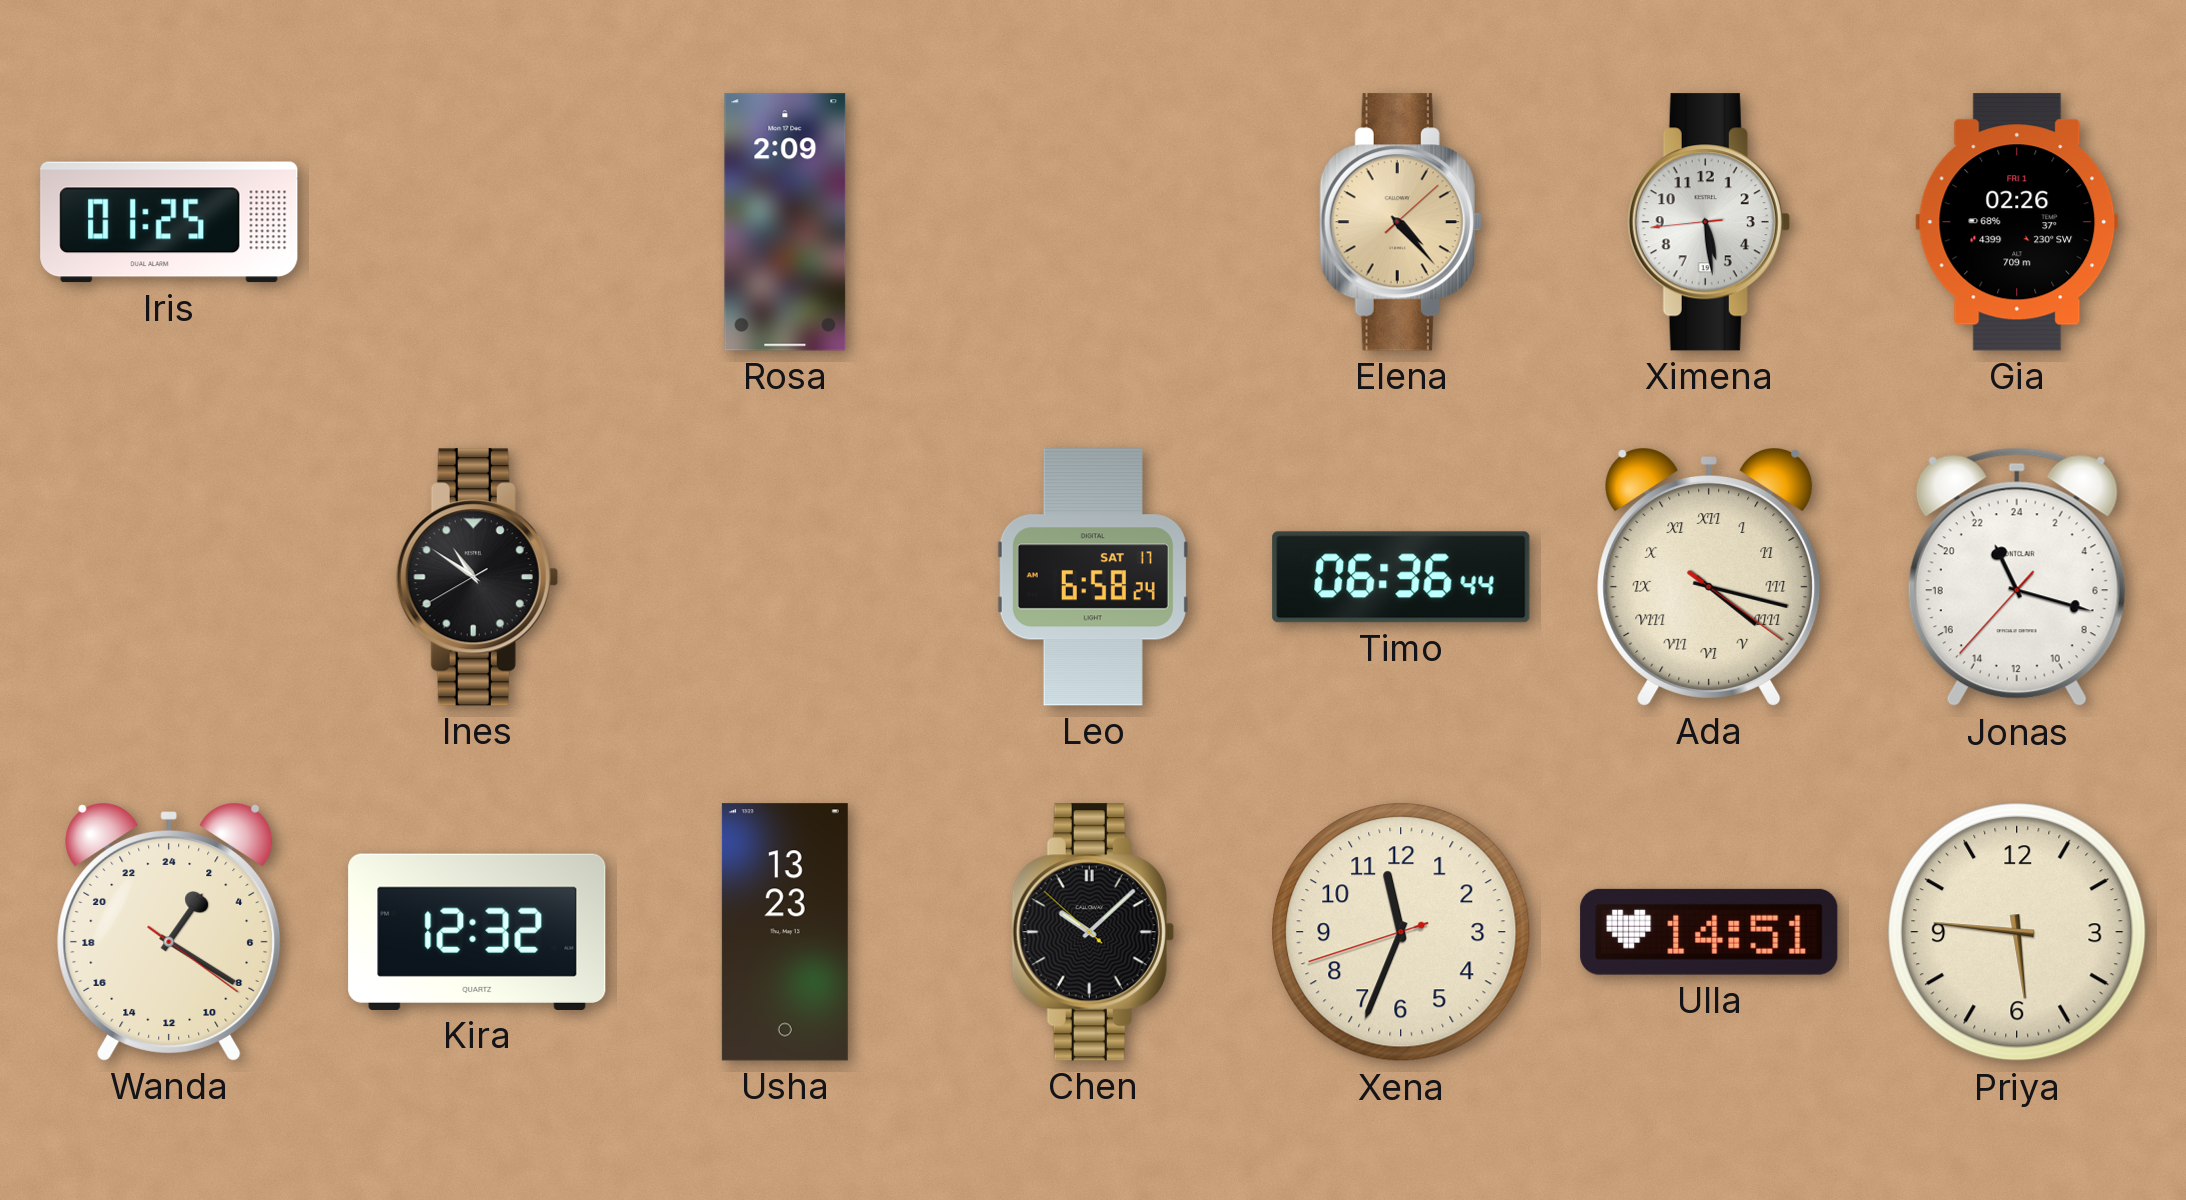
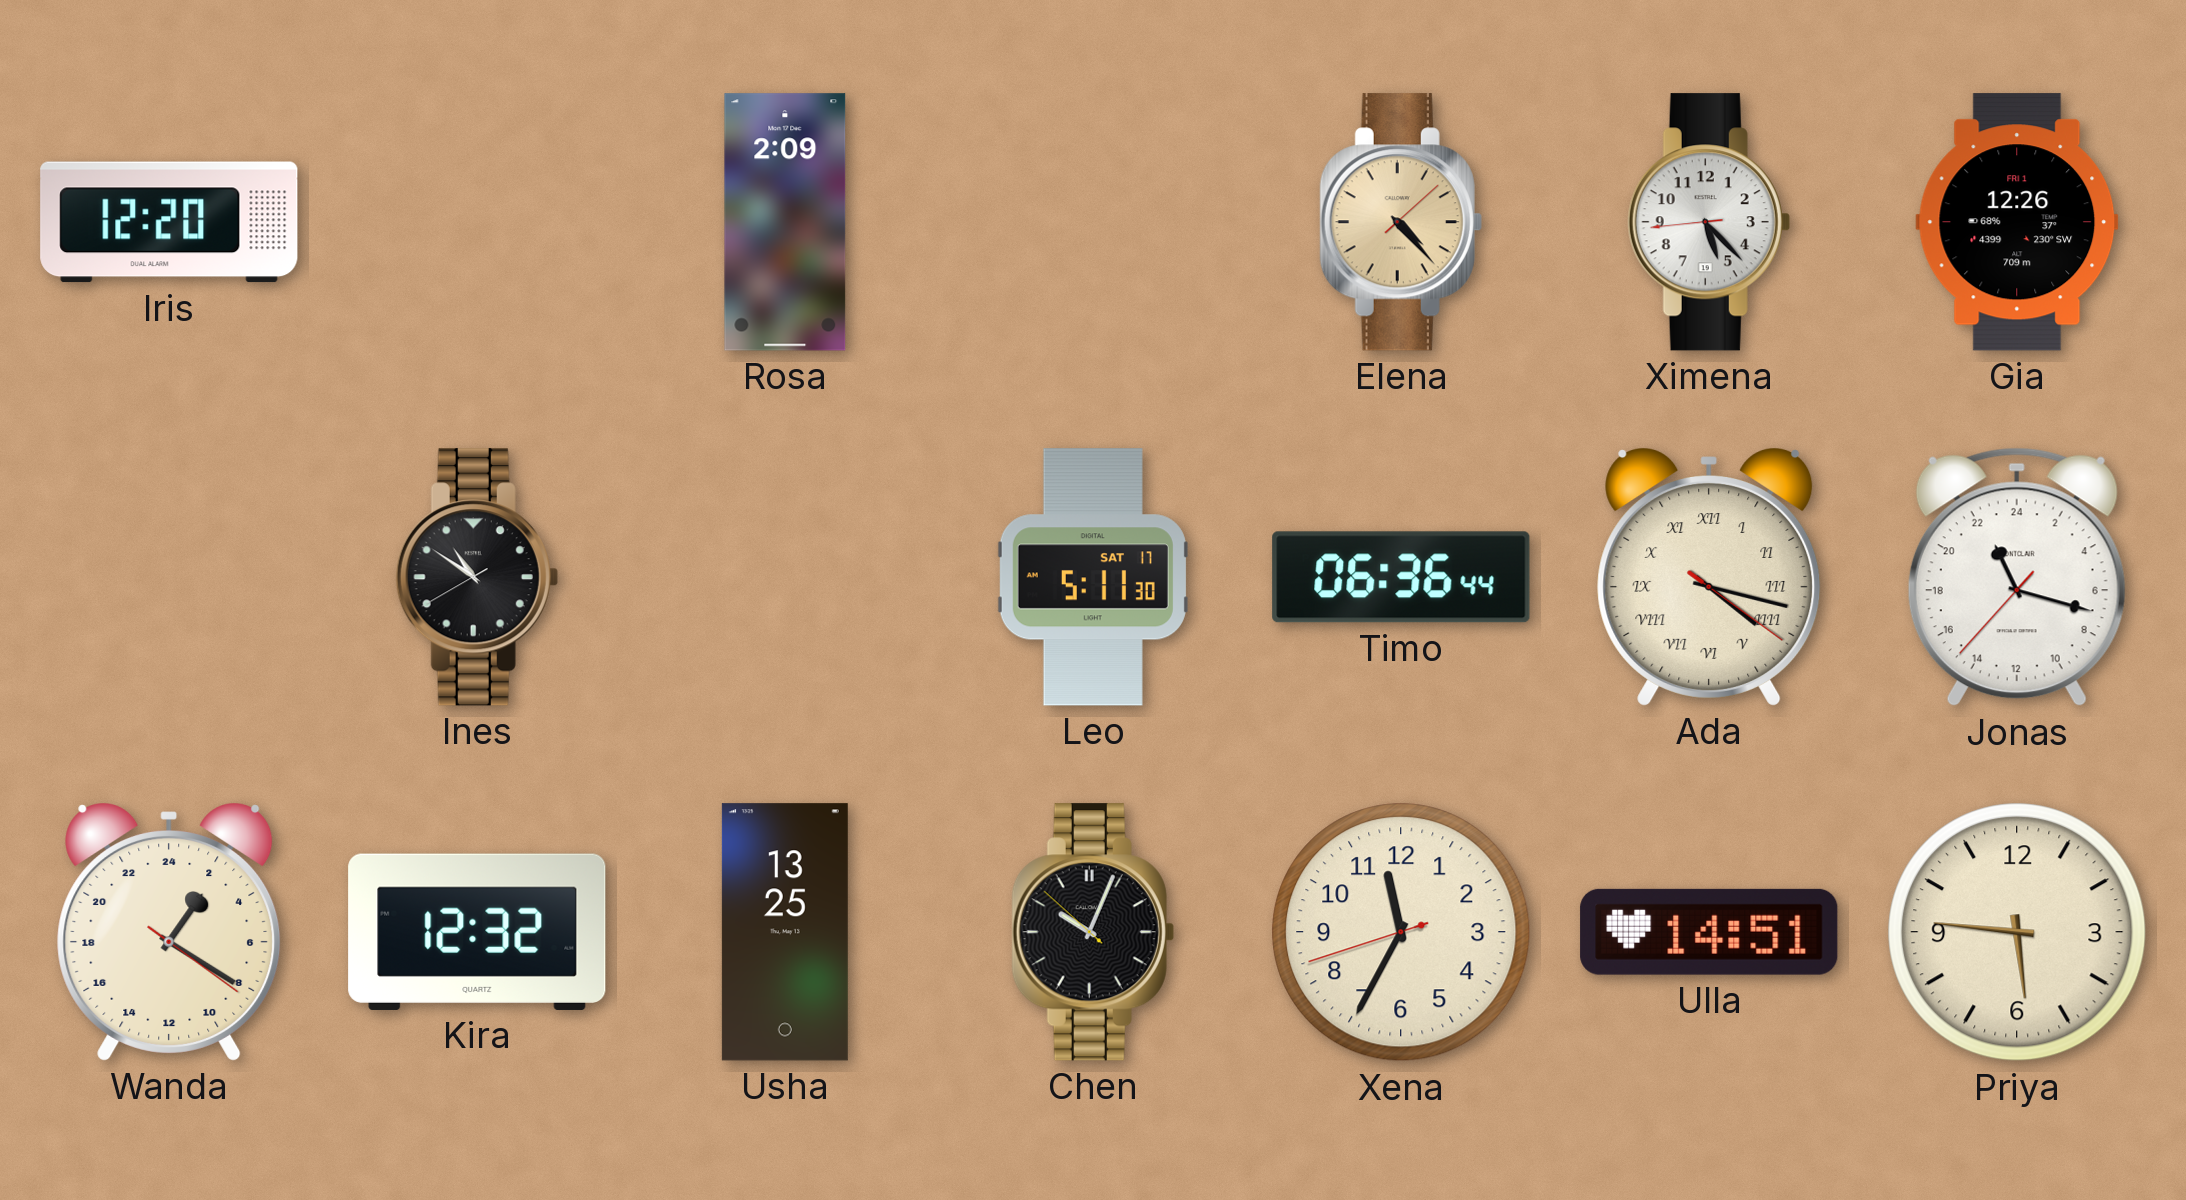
Iris: 01:25 -> 12:20 (169, 222)
Ximena: 5:28 -> 5:22 (1709, 222)
Gia: 02:26 -> 12:26 (2017, 222)
Leo: 6:58 -> 5:11 (1093, 577)
Usha: 13:23 -> 13:25 (785, 932)
Chen: 10:07 -> 10:03 (1093, 932)
Xena: 11:33 -> 11:34 (1401, 932)
